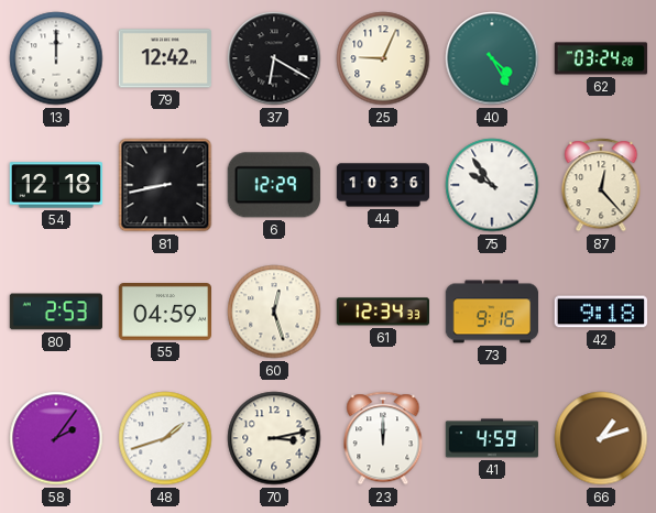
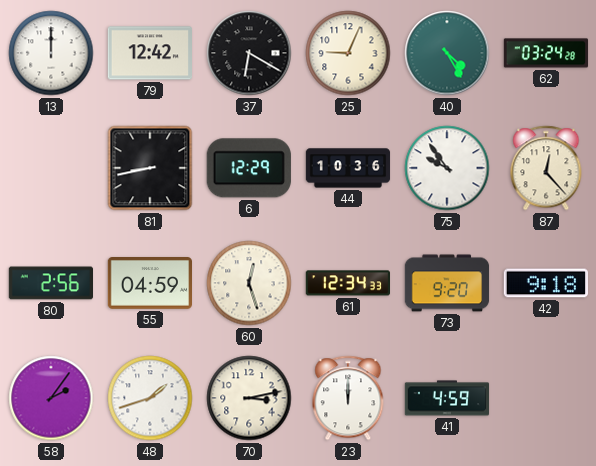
54: 12:18 -> none (55, 185)
80: 2:53 -> 2:56 (50, 283)
73: 9:16 -> 9:20 (447, 283)
66: 1:12 -> none (601, 438)
